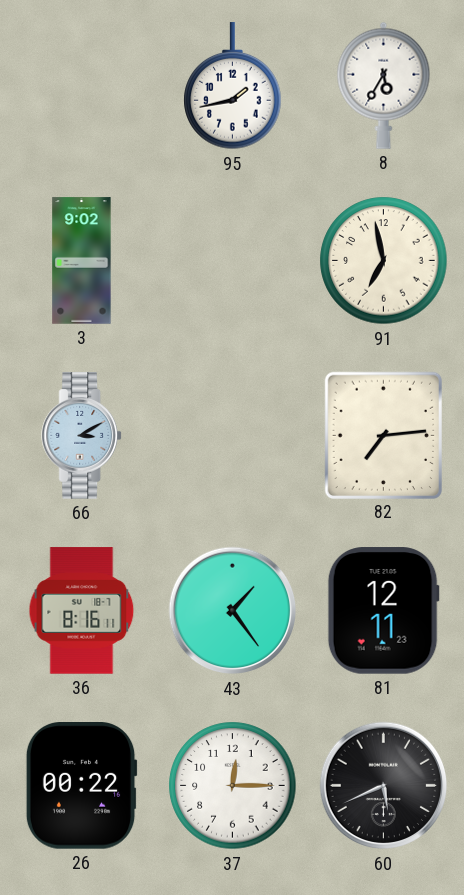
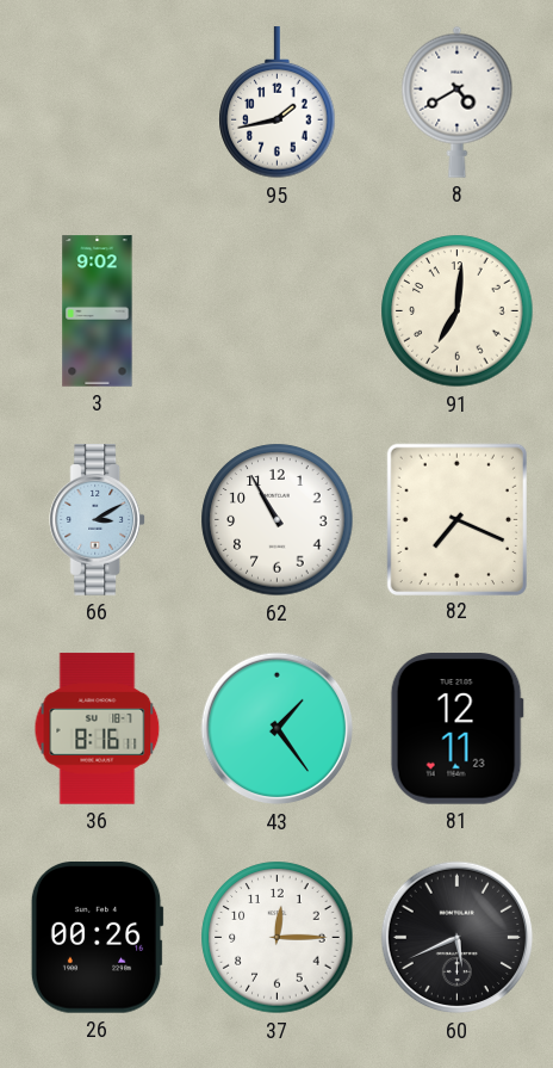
8: 5:35 -> 4:40 (458, 101)
91: 6:58 -> 7:01 (458, 311)
62: none -> 10:55 (278, 520)
82: 7:14 -> 7:19 (456, 519)
26: 00:22 -> 00:26 (97, 938)
